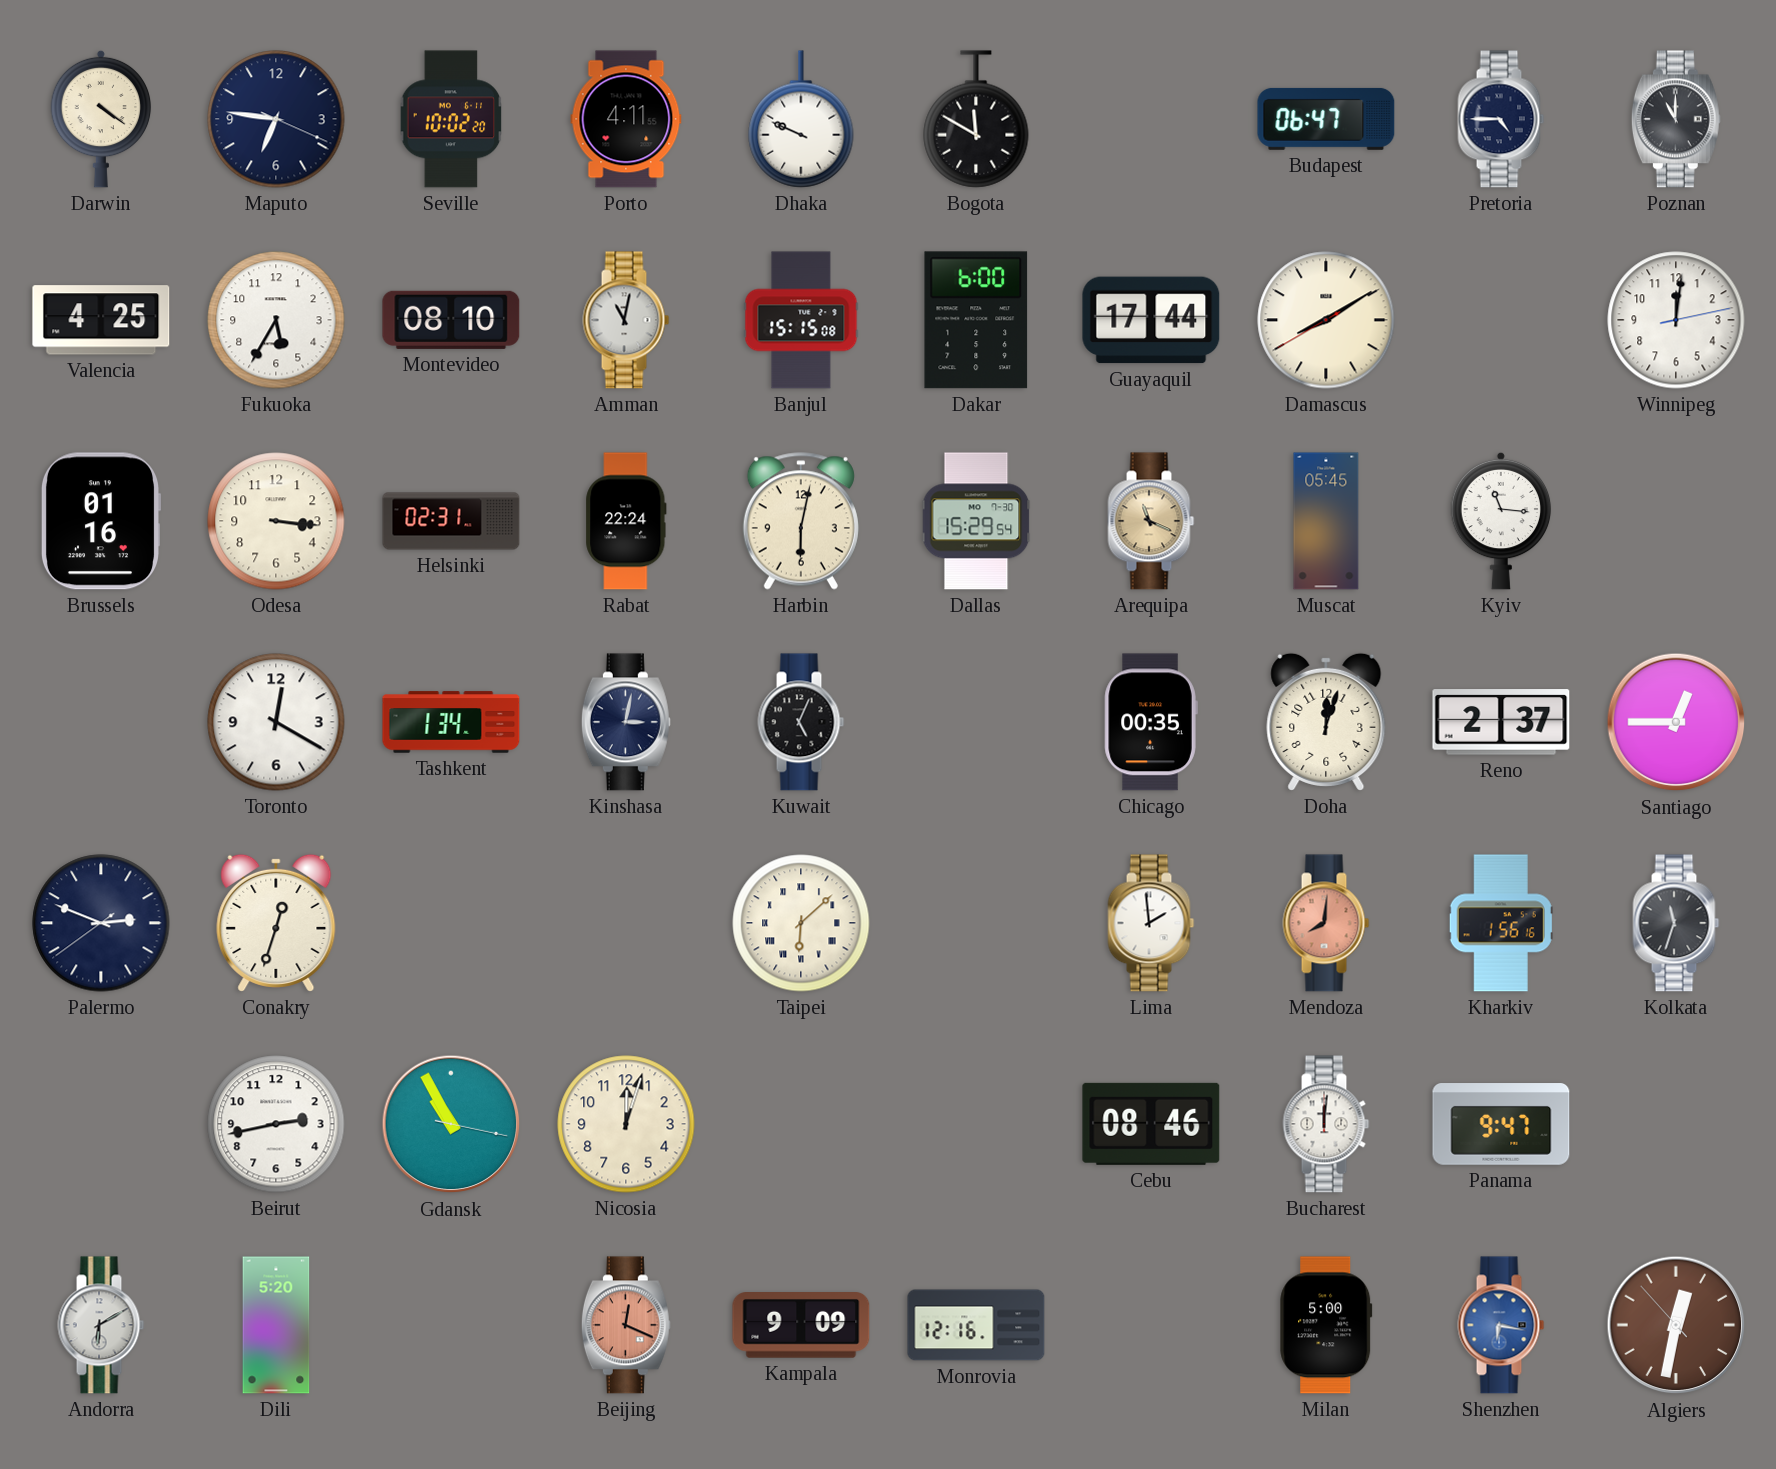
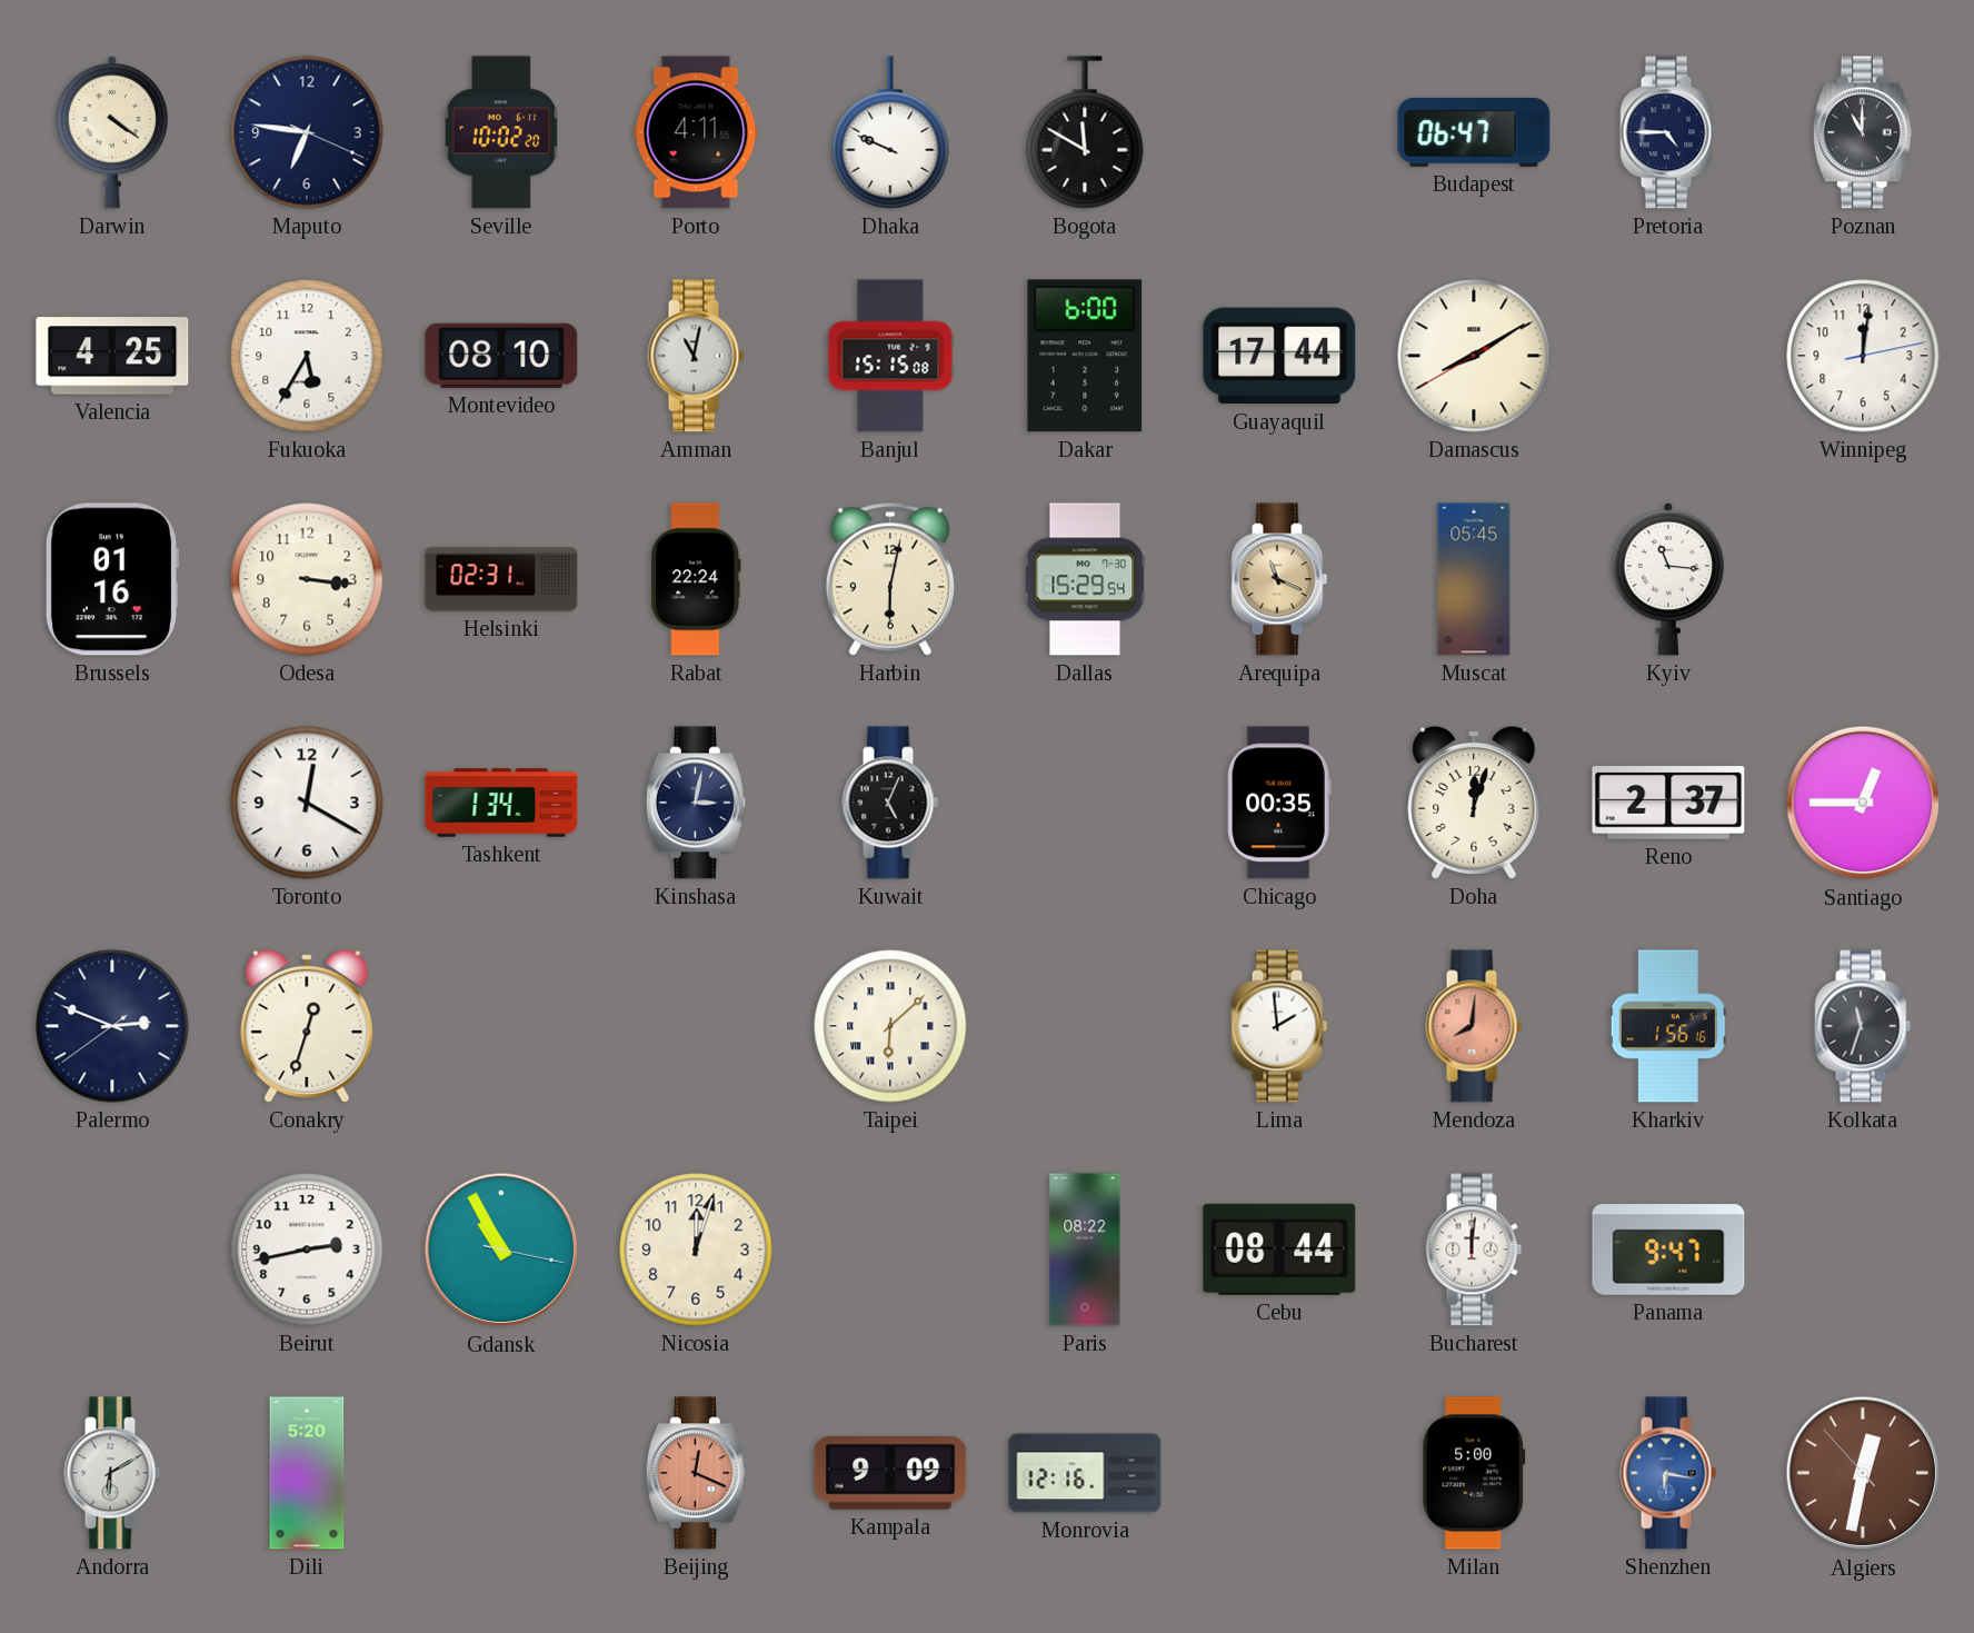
Paris: none -> 08:22 (1085, 1249)
Cebu: 08:46 -> 08:44 (1279, 1249)
